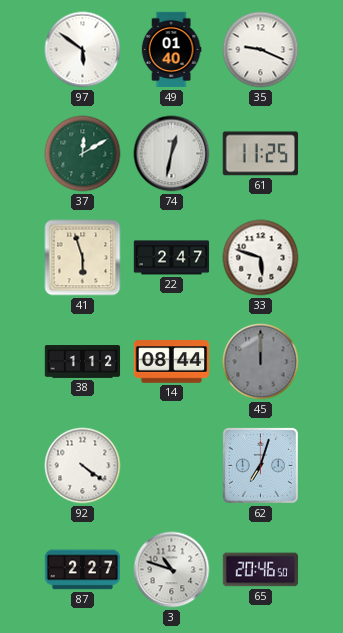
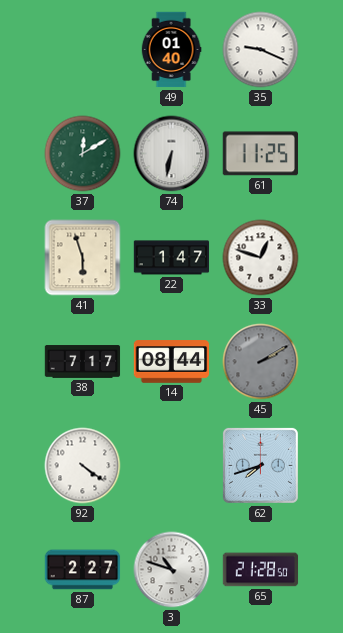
97: 5:51 -> none (83, 50)
74: 12:32 -> 6:32 (172, 154)
22: 2:47 -> 1:47 (172, 258)
33: 5:48 -> 12:48 (261, 258)
38: 1:12 -> 7:17 (83, 362)
45: 12:00 -> 2:10 (261, 362)
62: 7:03 -> 7:42 (260, 465)
65: 20:46 -> 21:28 (261, 570)
